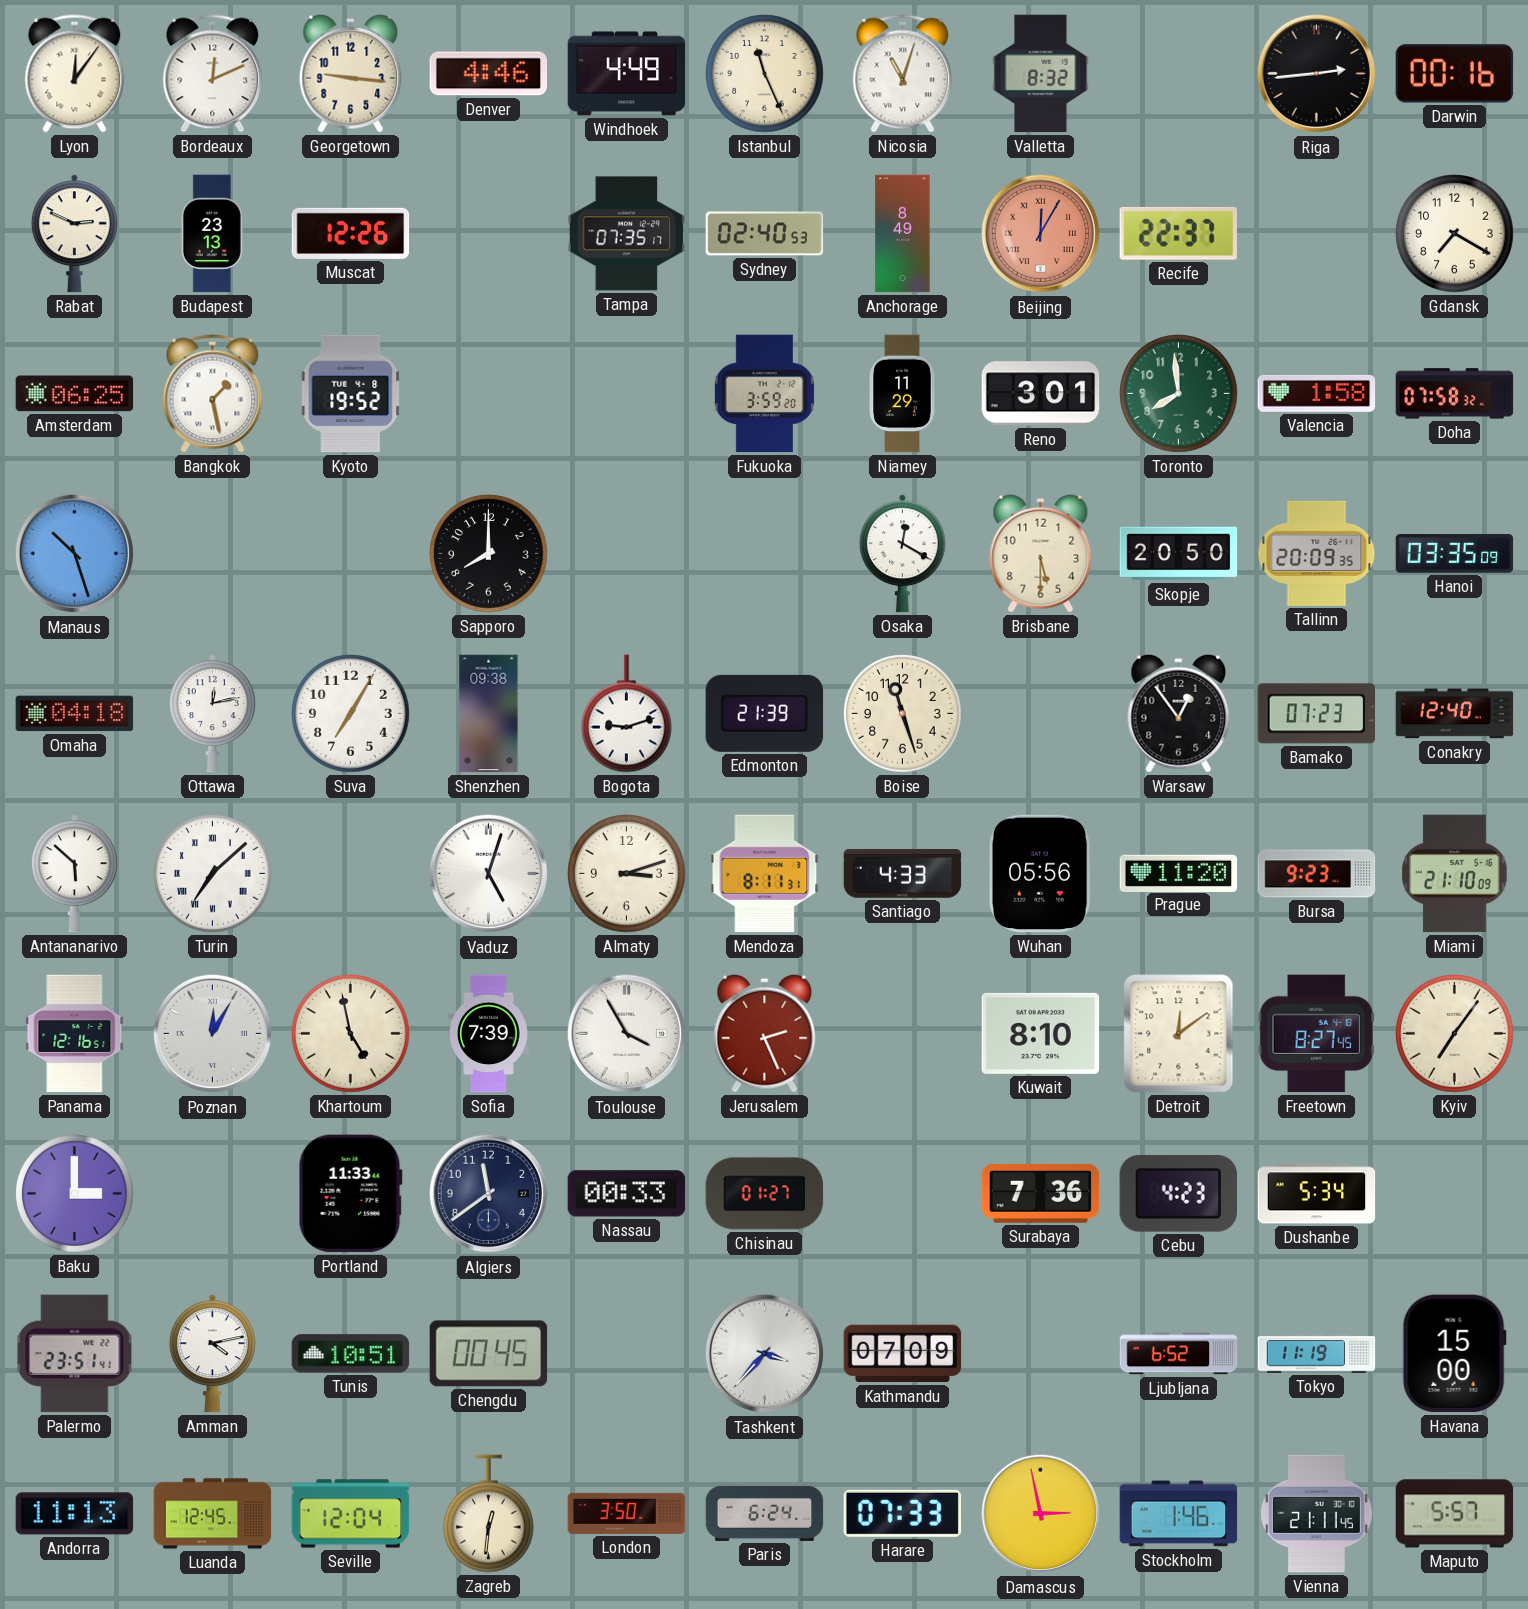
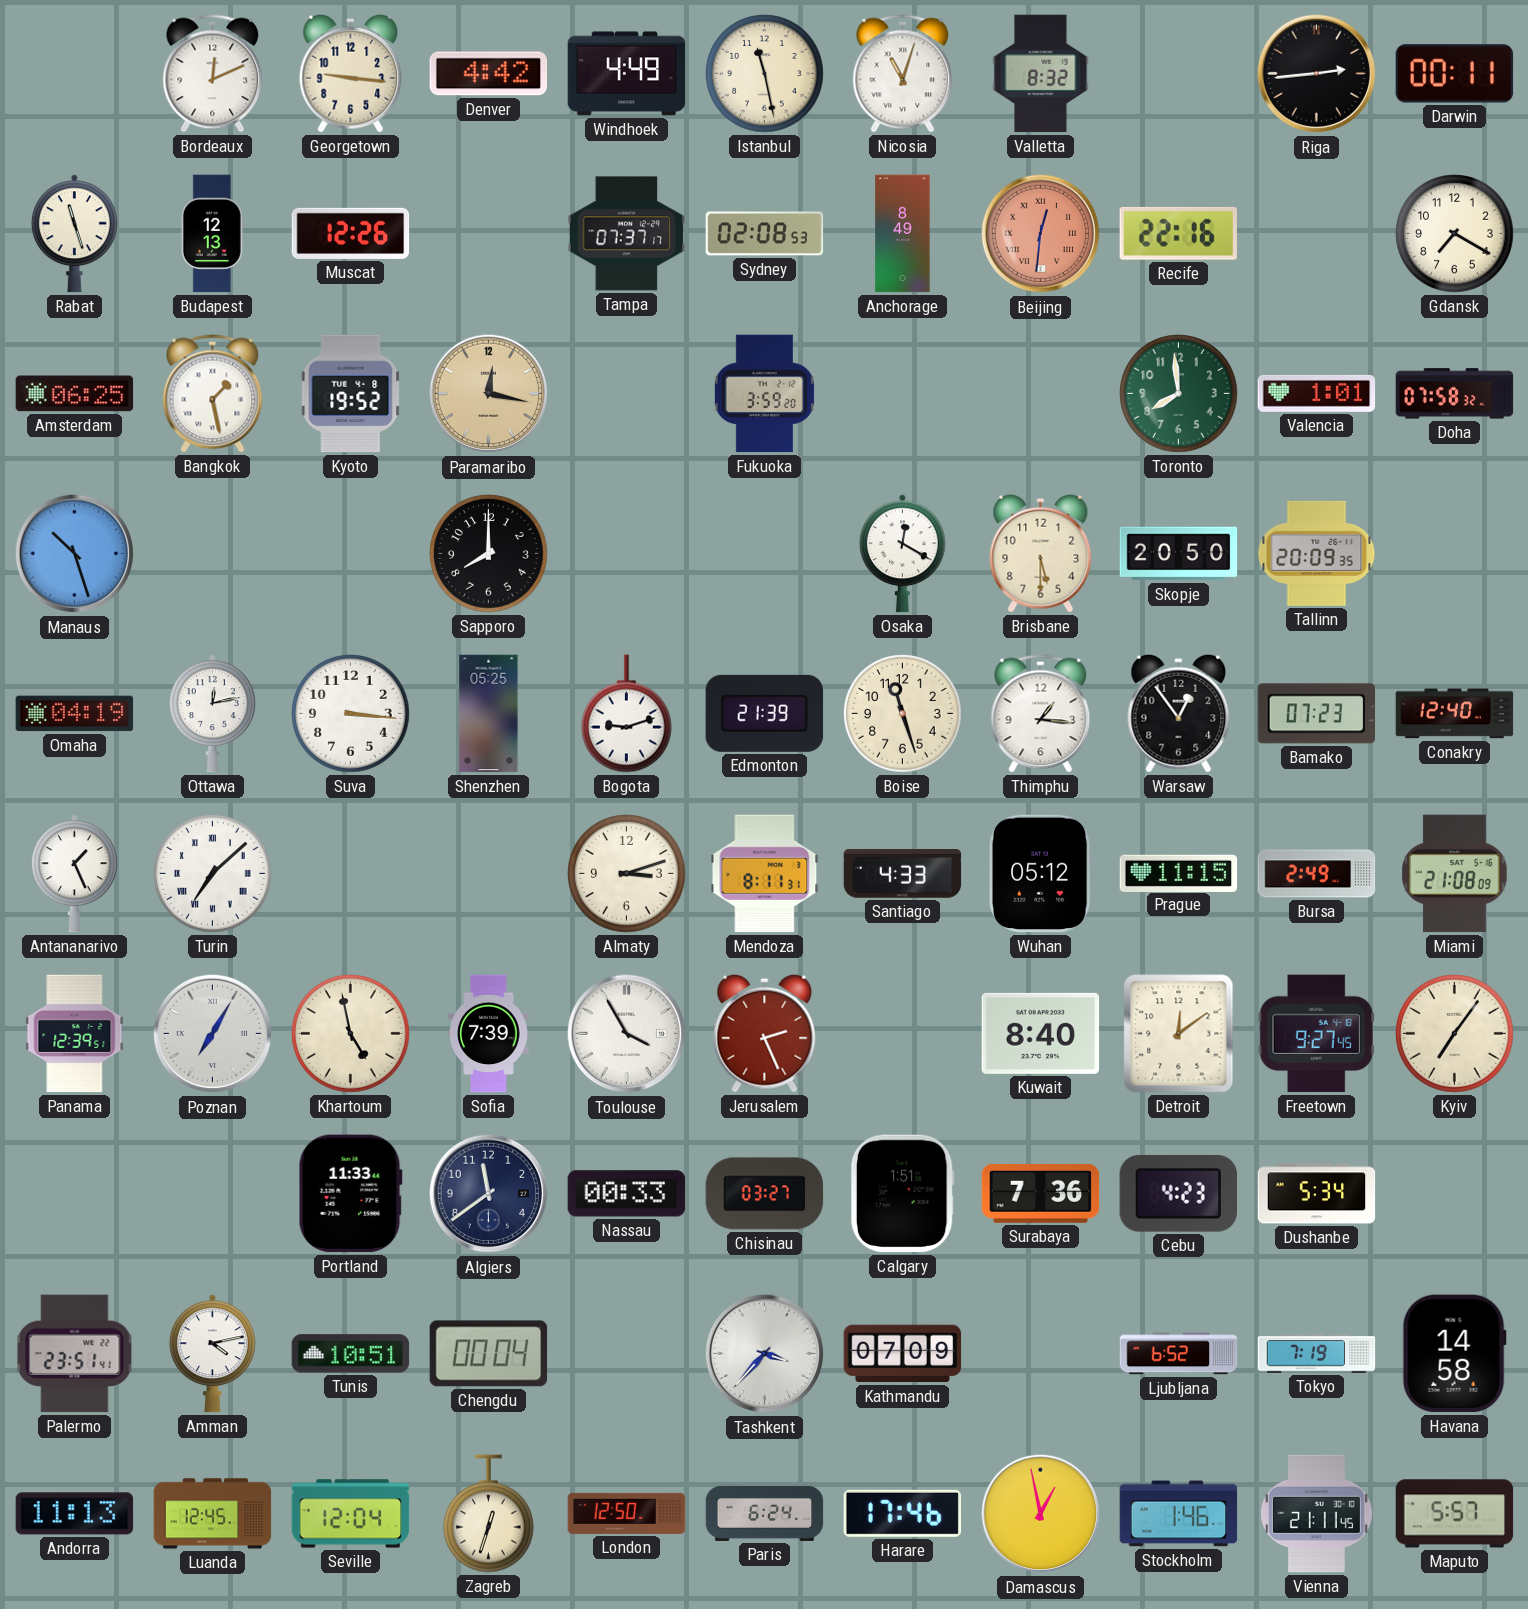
Lyon: 12:06 -> none (75, 74)
Denver: 4:46 -> 4:42 (489, 74)
Istanbul: 11:26 -> 11:28 (765, 74)
Darwin: 00:16 -> 00:11 (1455, 74)
Rabat: 2:49 -> 11:27 (74, 234)
Budapest: 23:13 -> 12:13 (212, 234)
Tampa: 07:35 -> 07:37 (627, 234)
Sydney: 02:40 -> 02:08 (765, 234)
Beijing: 12:05 -> 12:31 (1041, 234)
Recife: 22:37 -> 22:16 (1178, 233)
Paramaribo: none -> 12:17 (489, 394)
Niamey: 11:29 -> none (902, 394)
Reno: 3:01 -> none (1041, 394)
Valencia: 1:58 -> 1:01 (1317, 393)
Hanoi: 03:35 -> none (1455, 554)
Omaha: 04:18 -> 04:19 (75, 714)
Suva: 7:05 -> 3:16 (351, 714)
Shenzhen: 09:38 -> 05:25 (489, 714)
Thimphu: none -> 1:16 (1041, 714)
Antananarivo: 5:52 -> 1:26 (74, 874)
Vaduz: 5:03 -> none (489, 874)
Wuhan: 05:56 -> 05:12 (1041, 874)
Prague: 11:20 -> 11:15 (1179, 873)
Bursa: 9:23 -> 2:49 (1317, 874)
Miami: 21:10 -> 21:08 (1455, 874)
Panama: 12:16 -> 12:39 (75, 1034)
Poznan: 12:05 -> 7:05 (213, 1034)
Kuwait: 8:10 -> 8:40 (1041, 1033)
Freetown: 8:27 -> 9:27 (1316, 1034)
Baku: 3:00 -> none (75, 1194)
Chisinau: 01:27 -> 03:27 (765, 1194)
Calgary: none -> 1:51 (902, 1194)
Chengdu: 00:45 -> 00:04 (489, 1354)
Tokyo: 11:19 -> 7:19 (1317, 1354)
Havana: 15:00 -> 14:58 (1454, 1354)
Zagreb: 12:31 -> 12:33 (489, 1514)
London: 3:50 -> 12:50 (627, 1513)
Harare: 07:33 -> 17:46 (902, 1513)
Damascus: 2:58 -> 12:58 (1041, 1514)
